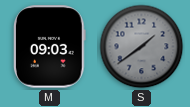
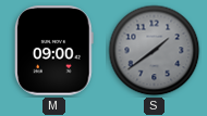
M: 09:03 -> 09:00 (54, 51)
